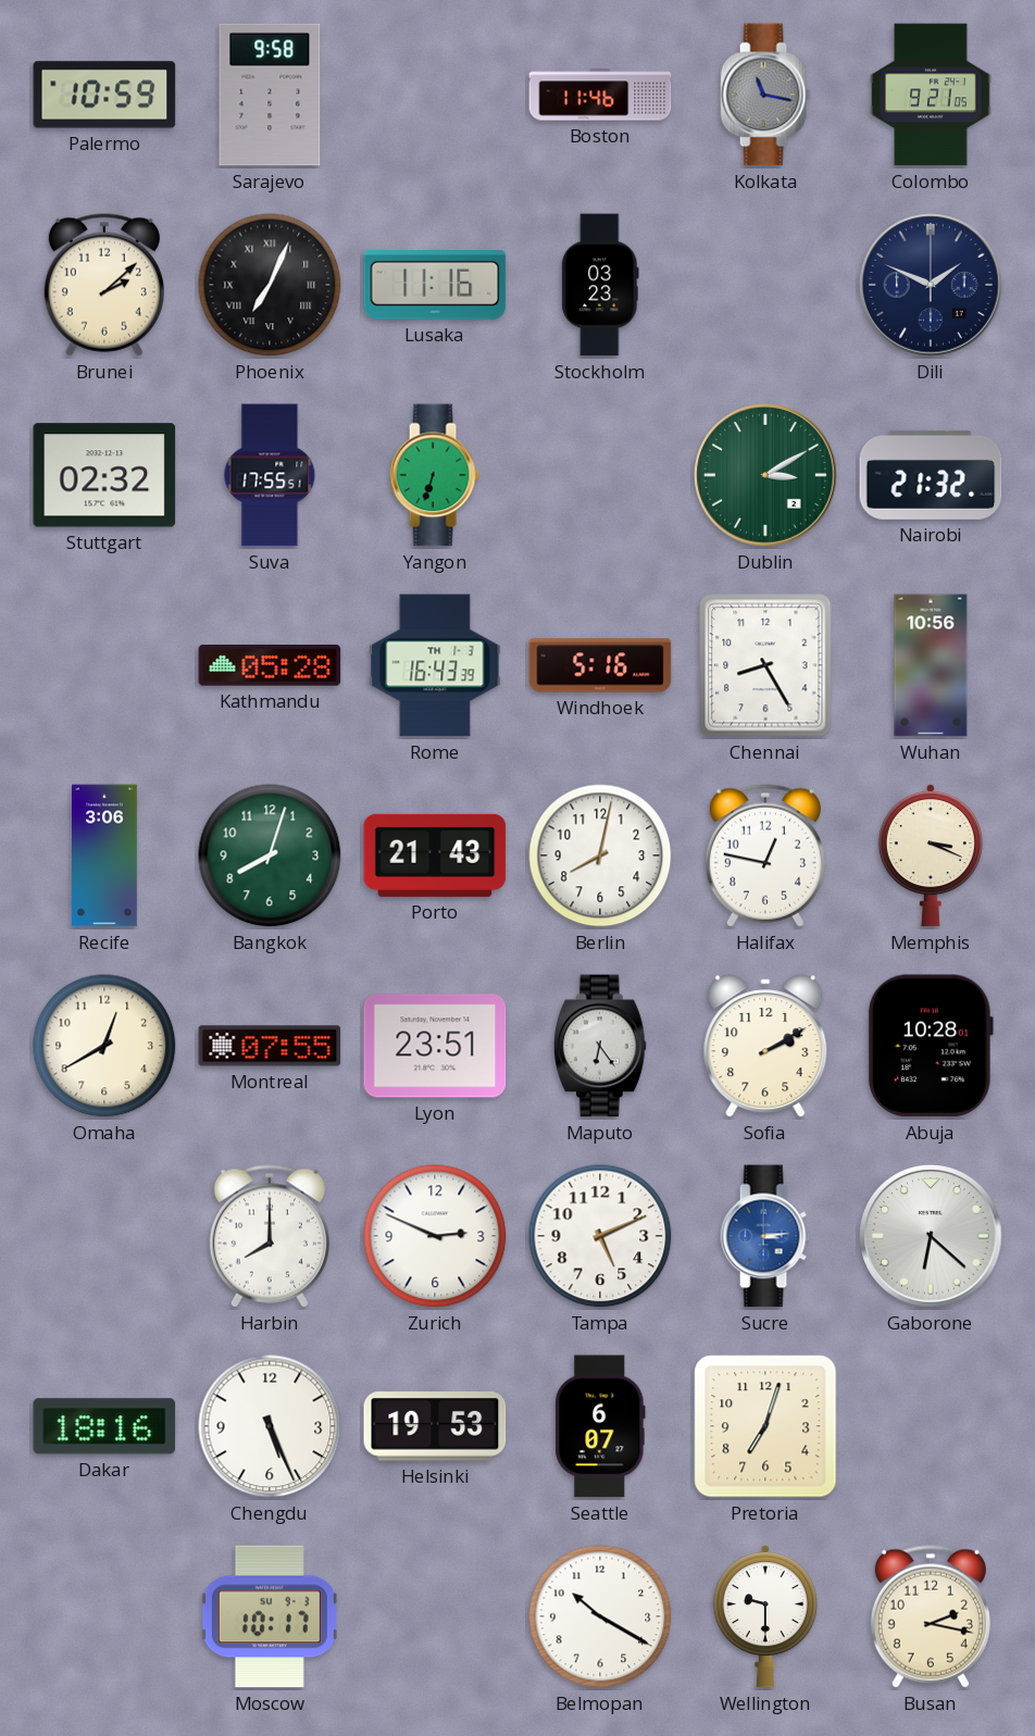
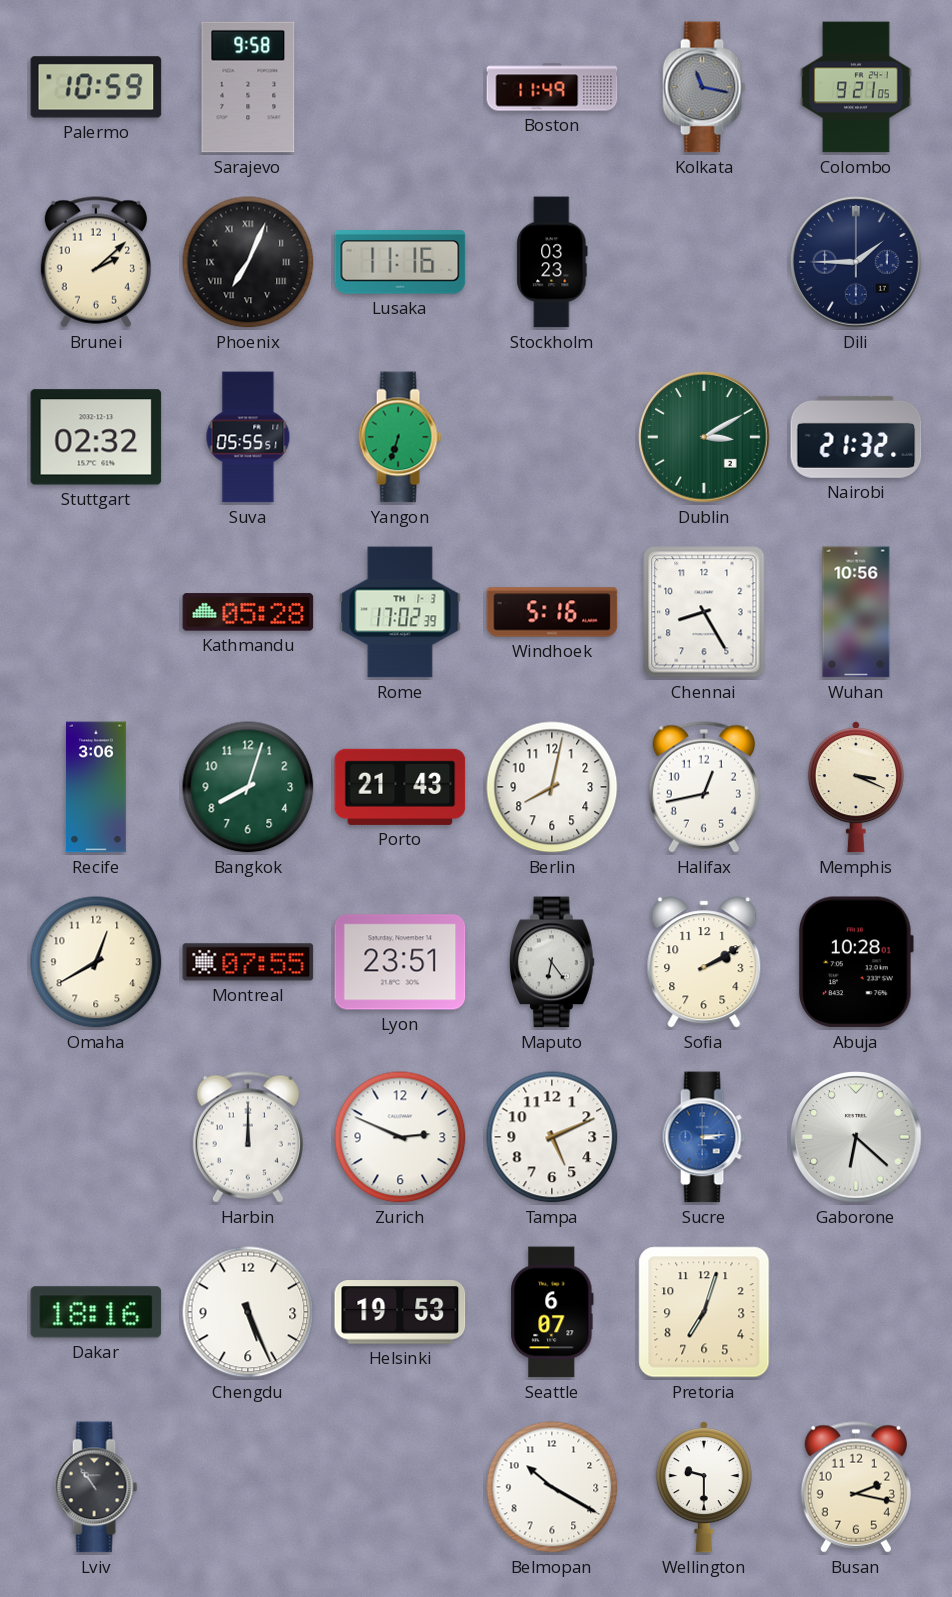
Boston: 11:46 -> 11:49 (552, 87)
Dili: 1:49 -> 1:45 (856, 262)
Suva: 17:55 -> 05:55 (248, 437)
Rome: 16:43 -> 17:02 (400, 612)
Halifax: 12:47 -> 12:43 (704, 787)
Harbin: 8:00 -> 12:00 (248, 1137)
Lviv: none -> 10:54 (96, 1487)
Moscow: 10:17 -> none (270, 1616)
